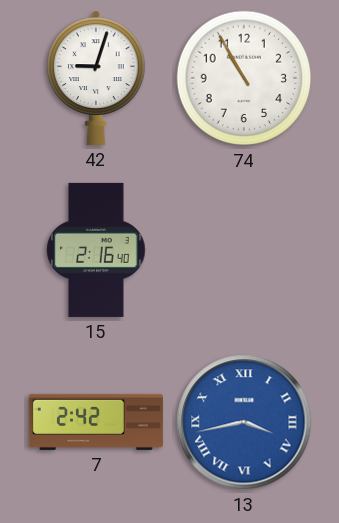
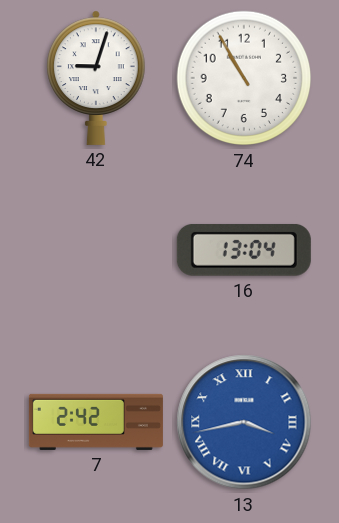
15: 2:16 -> none (96, 250)
16: none -> 13:04 (244, 250)
